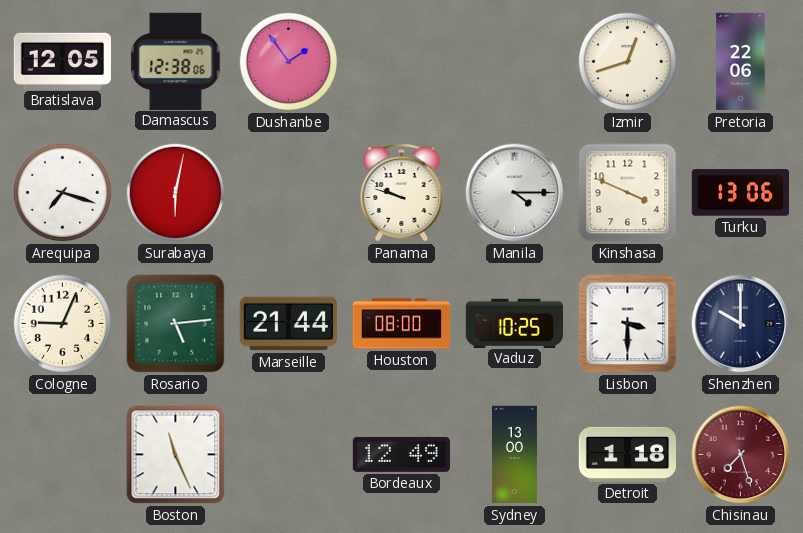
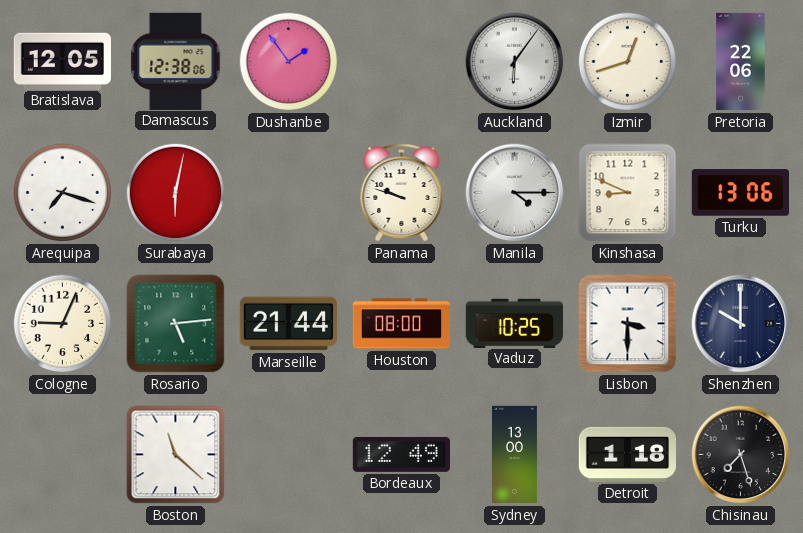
Auckland: none -> 6:06 (515, 62)
Kinshasa: 3:49 -> 8:49 (628, 193)
Boston: 11:26 -> 11:22 (176, 455)
Chisinau dial: burgundy -> black (741, 455)
